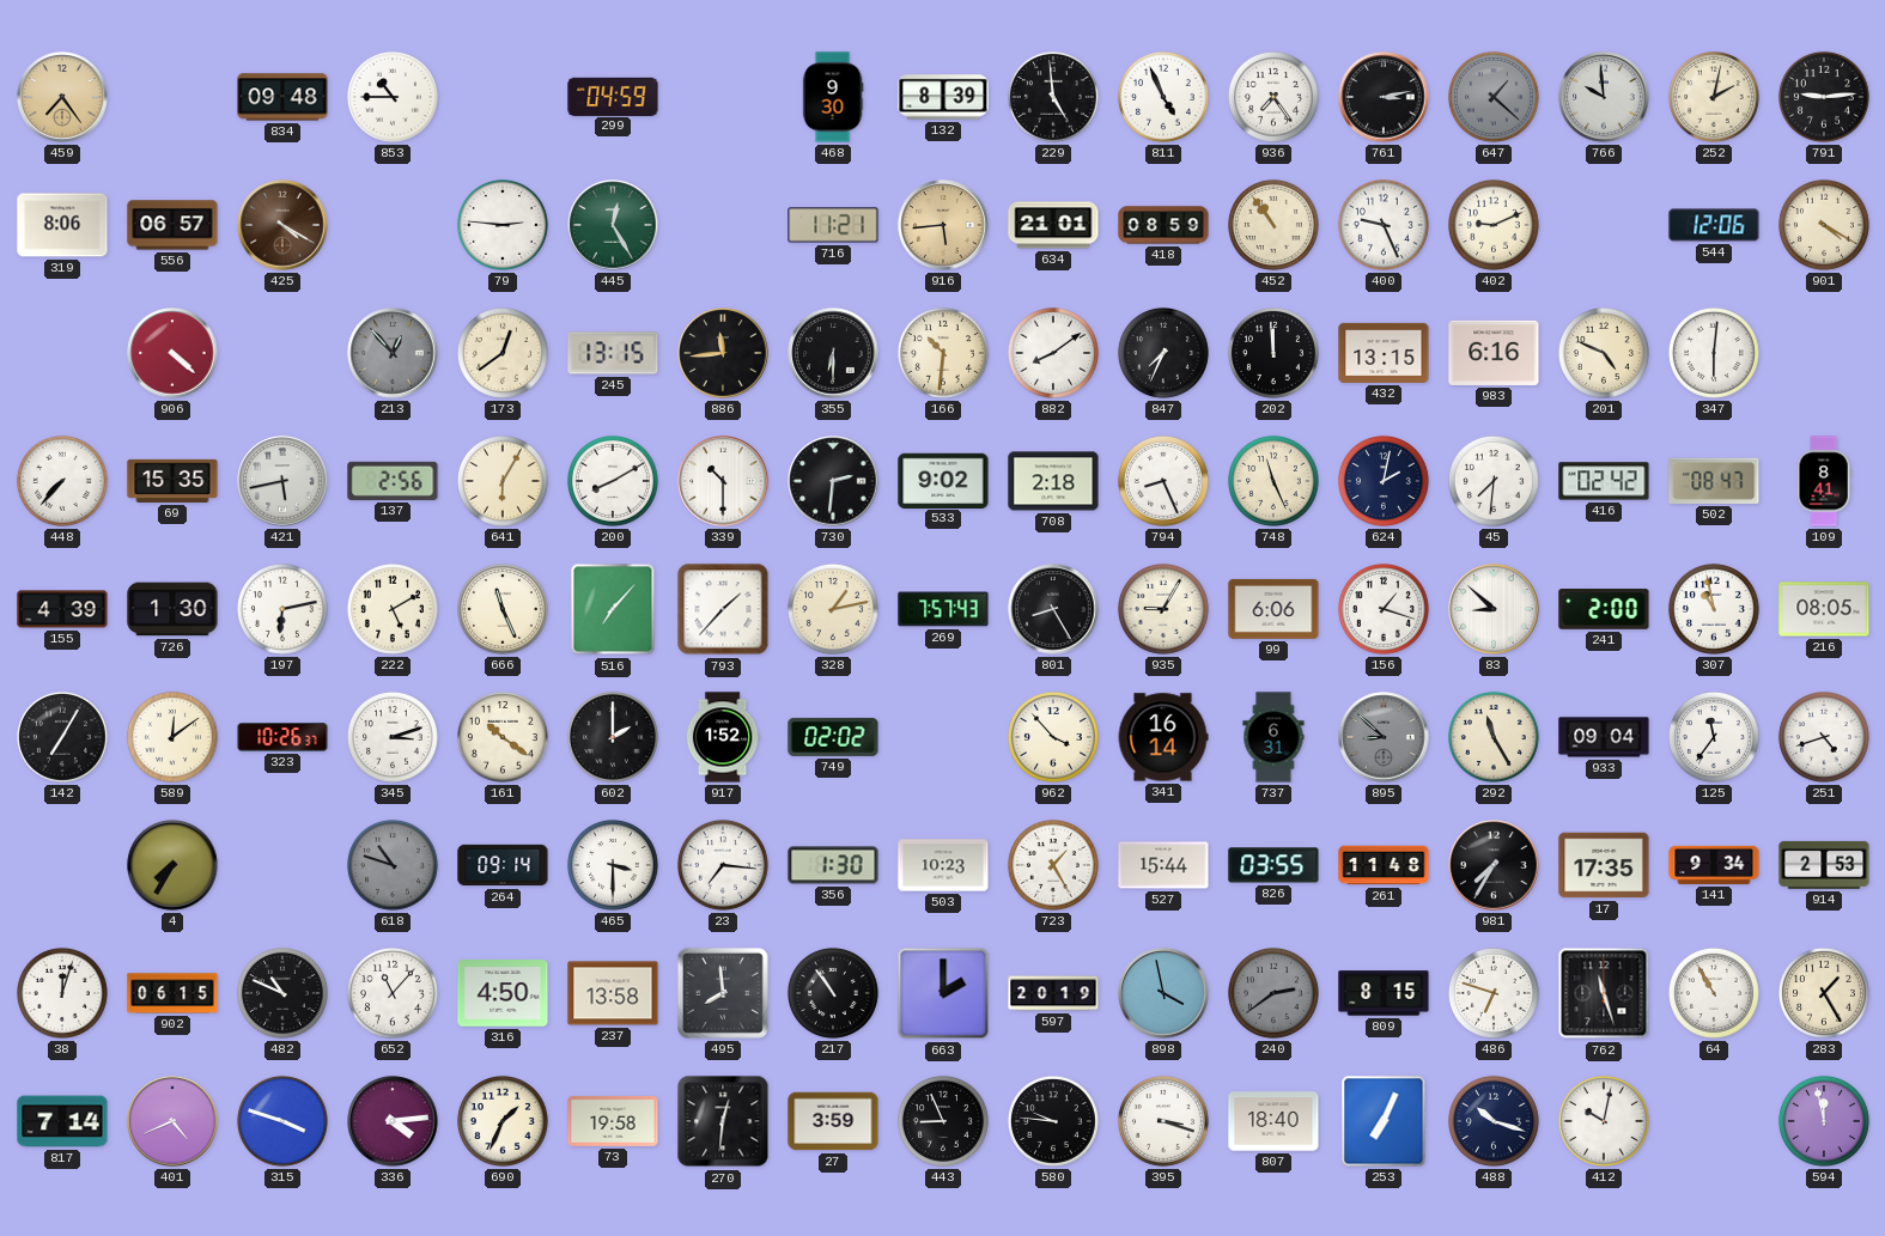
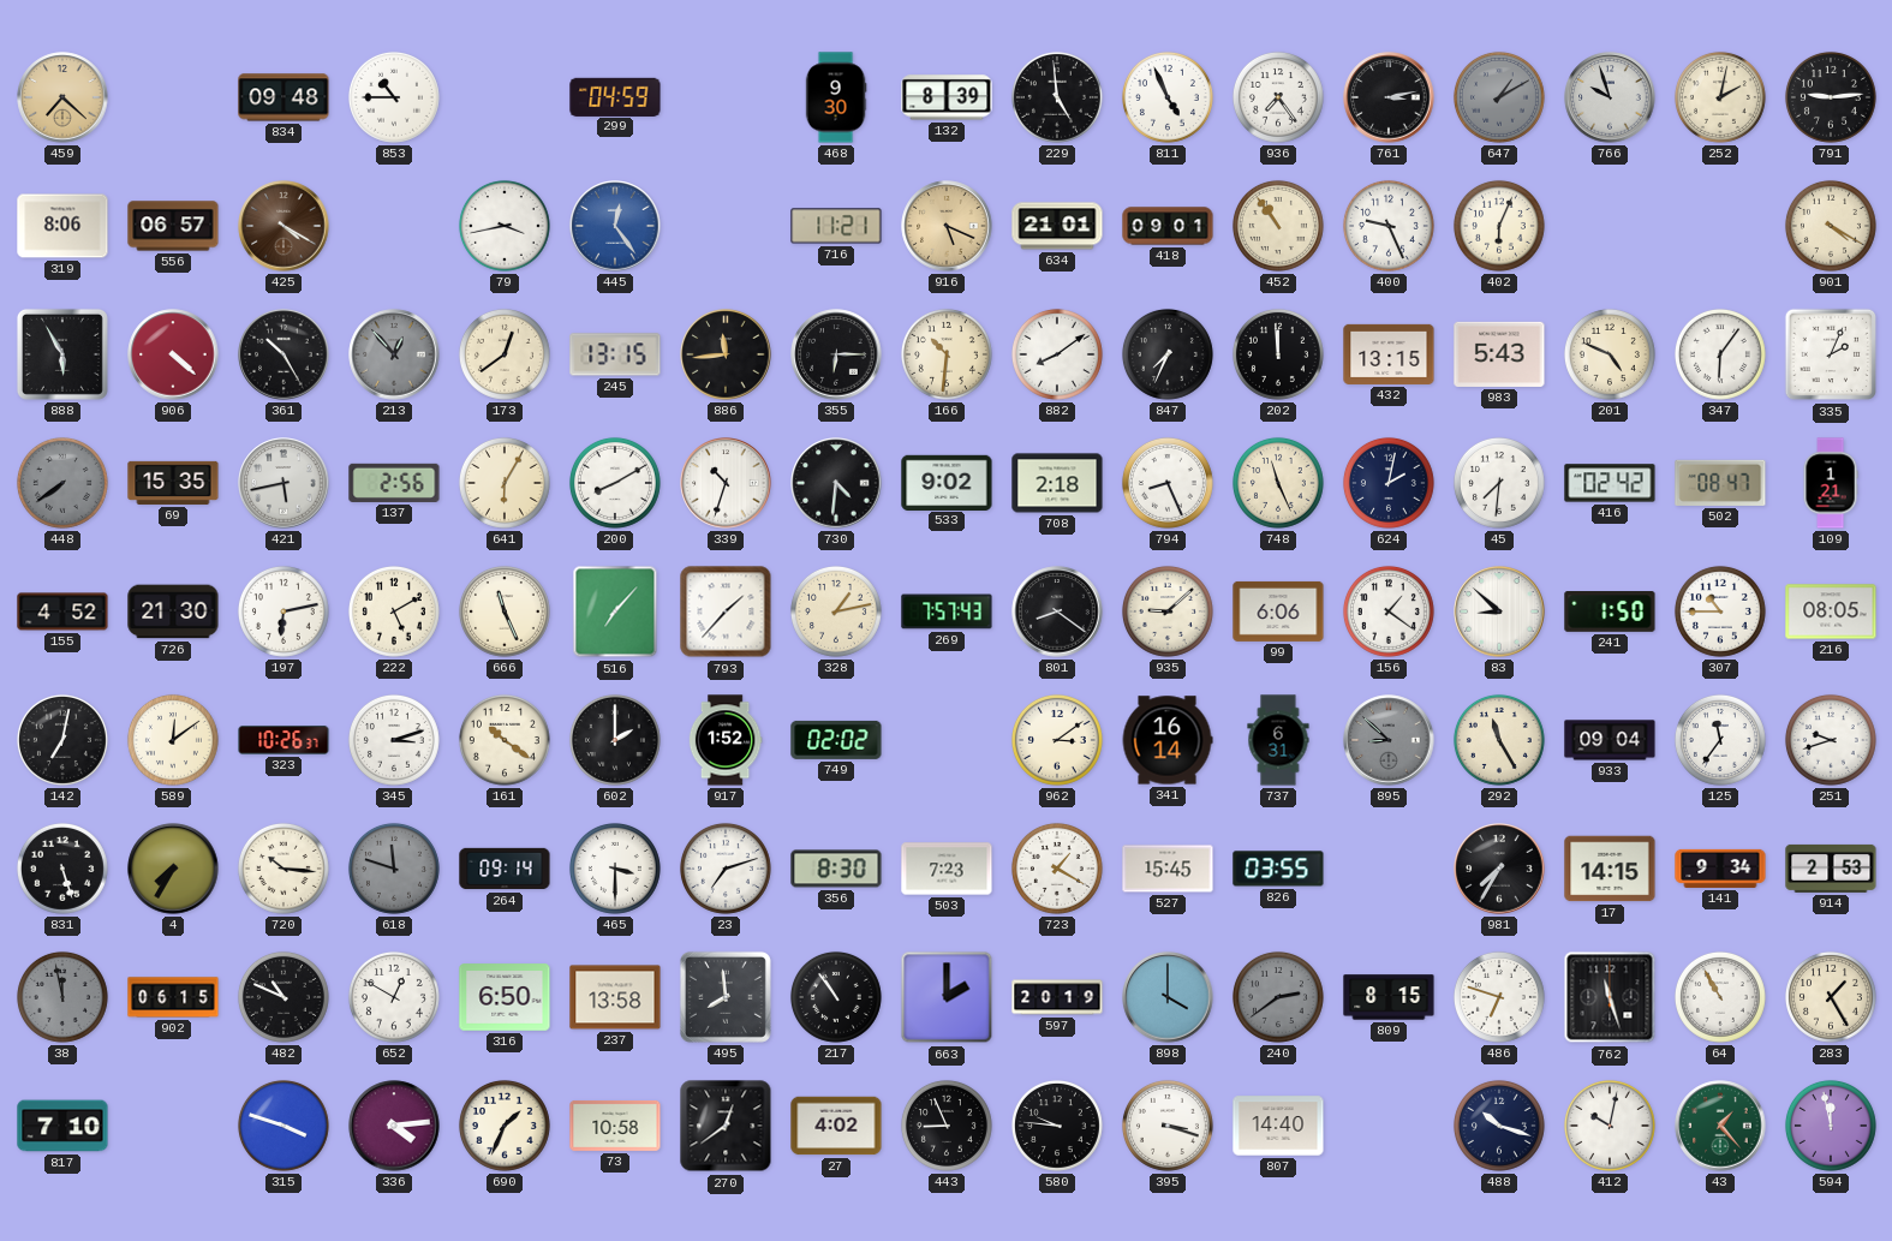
459: 7:24 -> 7:22 (62, 97)
647: 1:22 -> 1:10 (1499, 97)
766: 9:59 -> 9:57 (1610, 97)
79: 2:46 -> 3:43 (505, 226)
445: 12:25 -> 12:24 (615, 226)
445 dial: green -> blue (615, 226)
916: 5:44 -> 5:19 (947, 226)
418: 08:59 -> 09:01 (1168, 226)
402: 9:11 -> 6:04 (1499, 226)
544: 12:06 -> none (1714, 225)
888: none -> 5:55 (62, 354)
361: none -> 10:25 (283, 354)
355: 6:30 -> 6:15 (836, 354)
983: 6:16 -> 5:43 (1499, 354)
347: 6:01 -> 6:06 (1720, 354)
335: none -> 2:04 (1831, 354)
448: 7:37 -> 7:39 (62, 483)
448 dial: white -> grey (62, 483)
339: 10:30 -> 10:33 (726, 483)
730: 2:31 -> 4:31 (836, 483)
109: 8:41 -> 1:21 (1831, 483)
155: 4:39 -> 4:52 (62, 611)
726: 1:30 -> 21:30 (173, 611)
801: 8:25 -> 8:21 (1057, 611)
935: 9:05 -> 9:08 (1168, 611)
156: 1:18 -> 1:21 (1389, 611)
241: 2:00 -> 1:50 (1610, 613)
307: 10:58 -> 10:45 (1720, 611)
142: 7:05 -> 7:02 (62, 740)
962: 3:53 -> 3:09 (1057, 740)
251: 4:42 -> 9:42 (1831, 740)
831: none -> 5:27 (62, 869)
720: none -> 10:16 (283, 869)
618: 10:48 -> 11:48 (394, 869)
23: 7:16 -> 7:12 (726, 869)
356: 1:30 -> 8:30 (836, 869)
503: 10:23 -> 7:23 (947, 869)
723: 1:25 -> 1:20 (1057, 869)
527: 15:44 -> 15:45 (1168, 869)
261: 11:48 -> none (1384, 865)
17: 17:35 -> 14:15 (1610, 869)
38: 12:03 -> 11:58 (62, 997)
38 dial: white -> grey (62, 997)
652: 11:07 -> 12:50 (394, 997)
316: 4:50 -> 6:50 (505, 997)
898: 3:58 -> 4:00 (1168, 997)
817: 7:14 -> 7:10 (62, 1126)
401: 4:41 -> none (172, 1121)
73: 19:58 -> 10:58 (615, 1126)
270: 12:31 -> 12:39 (726, 1126)
27: 3:59 -> 4:02 (836, 1126)
807: 18:40 -> 14:40 (1278, 1126)
253: 7:04 -> none (1384, 1121)
43: none -> 1:23 (1720, 1126)
